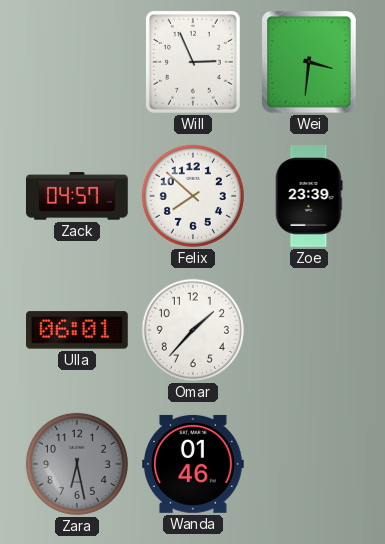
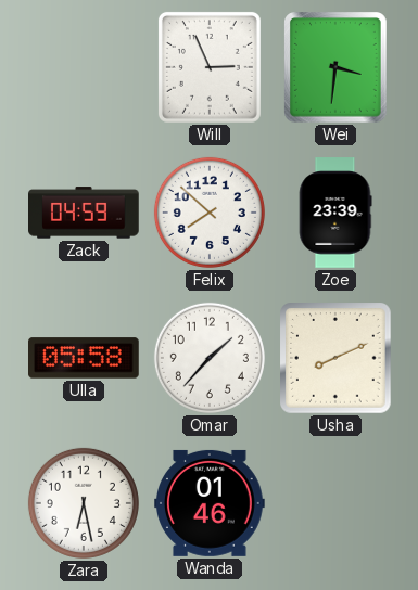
Zack: 04:57 -> 04:59 (85, 213)
Ulla: 06:01 -> 05:58 (85, 358)
Usha: none -> 8:11 (337, 359)
Zara dial: grey -> white (84, 503)
